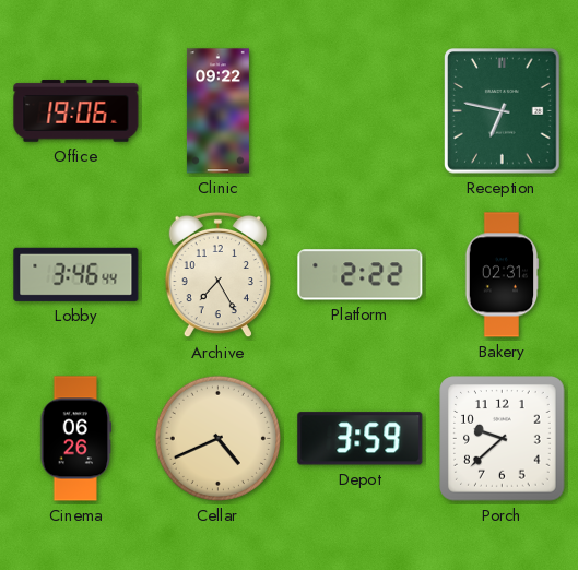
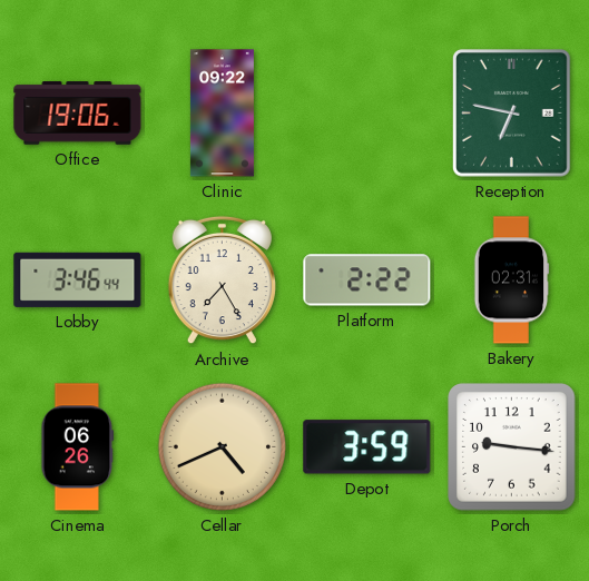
Porch: 9:38 -> 9:16 (512, 447)
